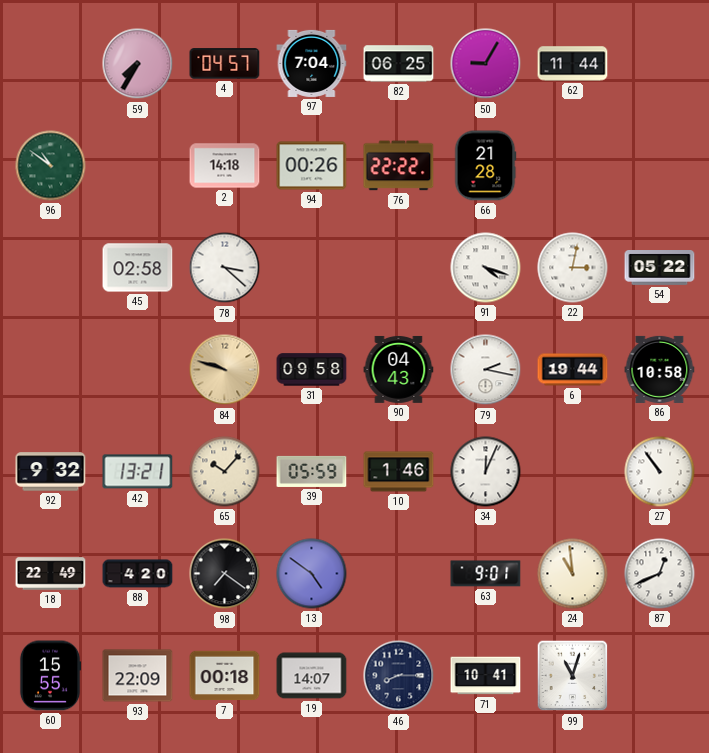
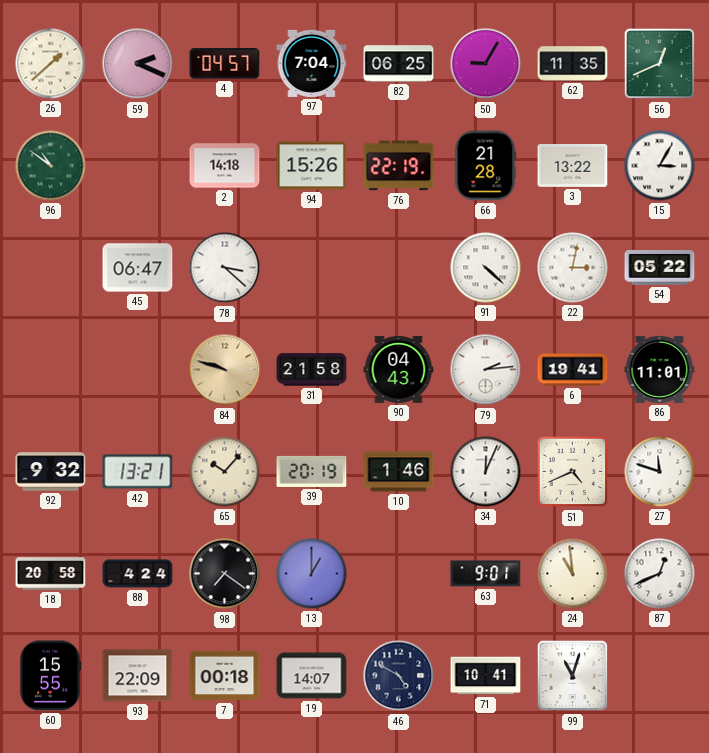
26: none -> 1:38 (51, 64)
59: 7:35 -> 2:19 (138, 64)
62: 11:44 -> 11:35 (573, 64)
56: none -> 12:41 (660, 64)
94: 00:26 -> 15:26 (312, 166)
76: 22:22 -> 22:19 (399, 166)
3: none -> 13:22 (573, 166)
15: none -> 3:05 (660, 166)
45: 02:58 -> 06:47 (138, 268)
91: 4:18 -> 4:22 (486, 268)
31: 09:58 -> 21:58 (312, 370)
79: 2:17 -> 2:14 (486, 370)
6: 19:44 -> 19:41 (573, 370)
86: 10:58 -> 11:01 (660, 369)
39: 05:59 -> 20:19 (312, 471)
51: none -> 4:41 (573, 472)
27: 10:54 -> 11:48 (660, 472)
18: 22:49 -> 20:58 (51, 574)
88: 4:20 -> 4:24 (138, 574)
13: 4:51 -> 1:00 (312, 574)
46: 8:15 -> 4:50 (399, 676)
